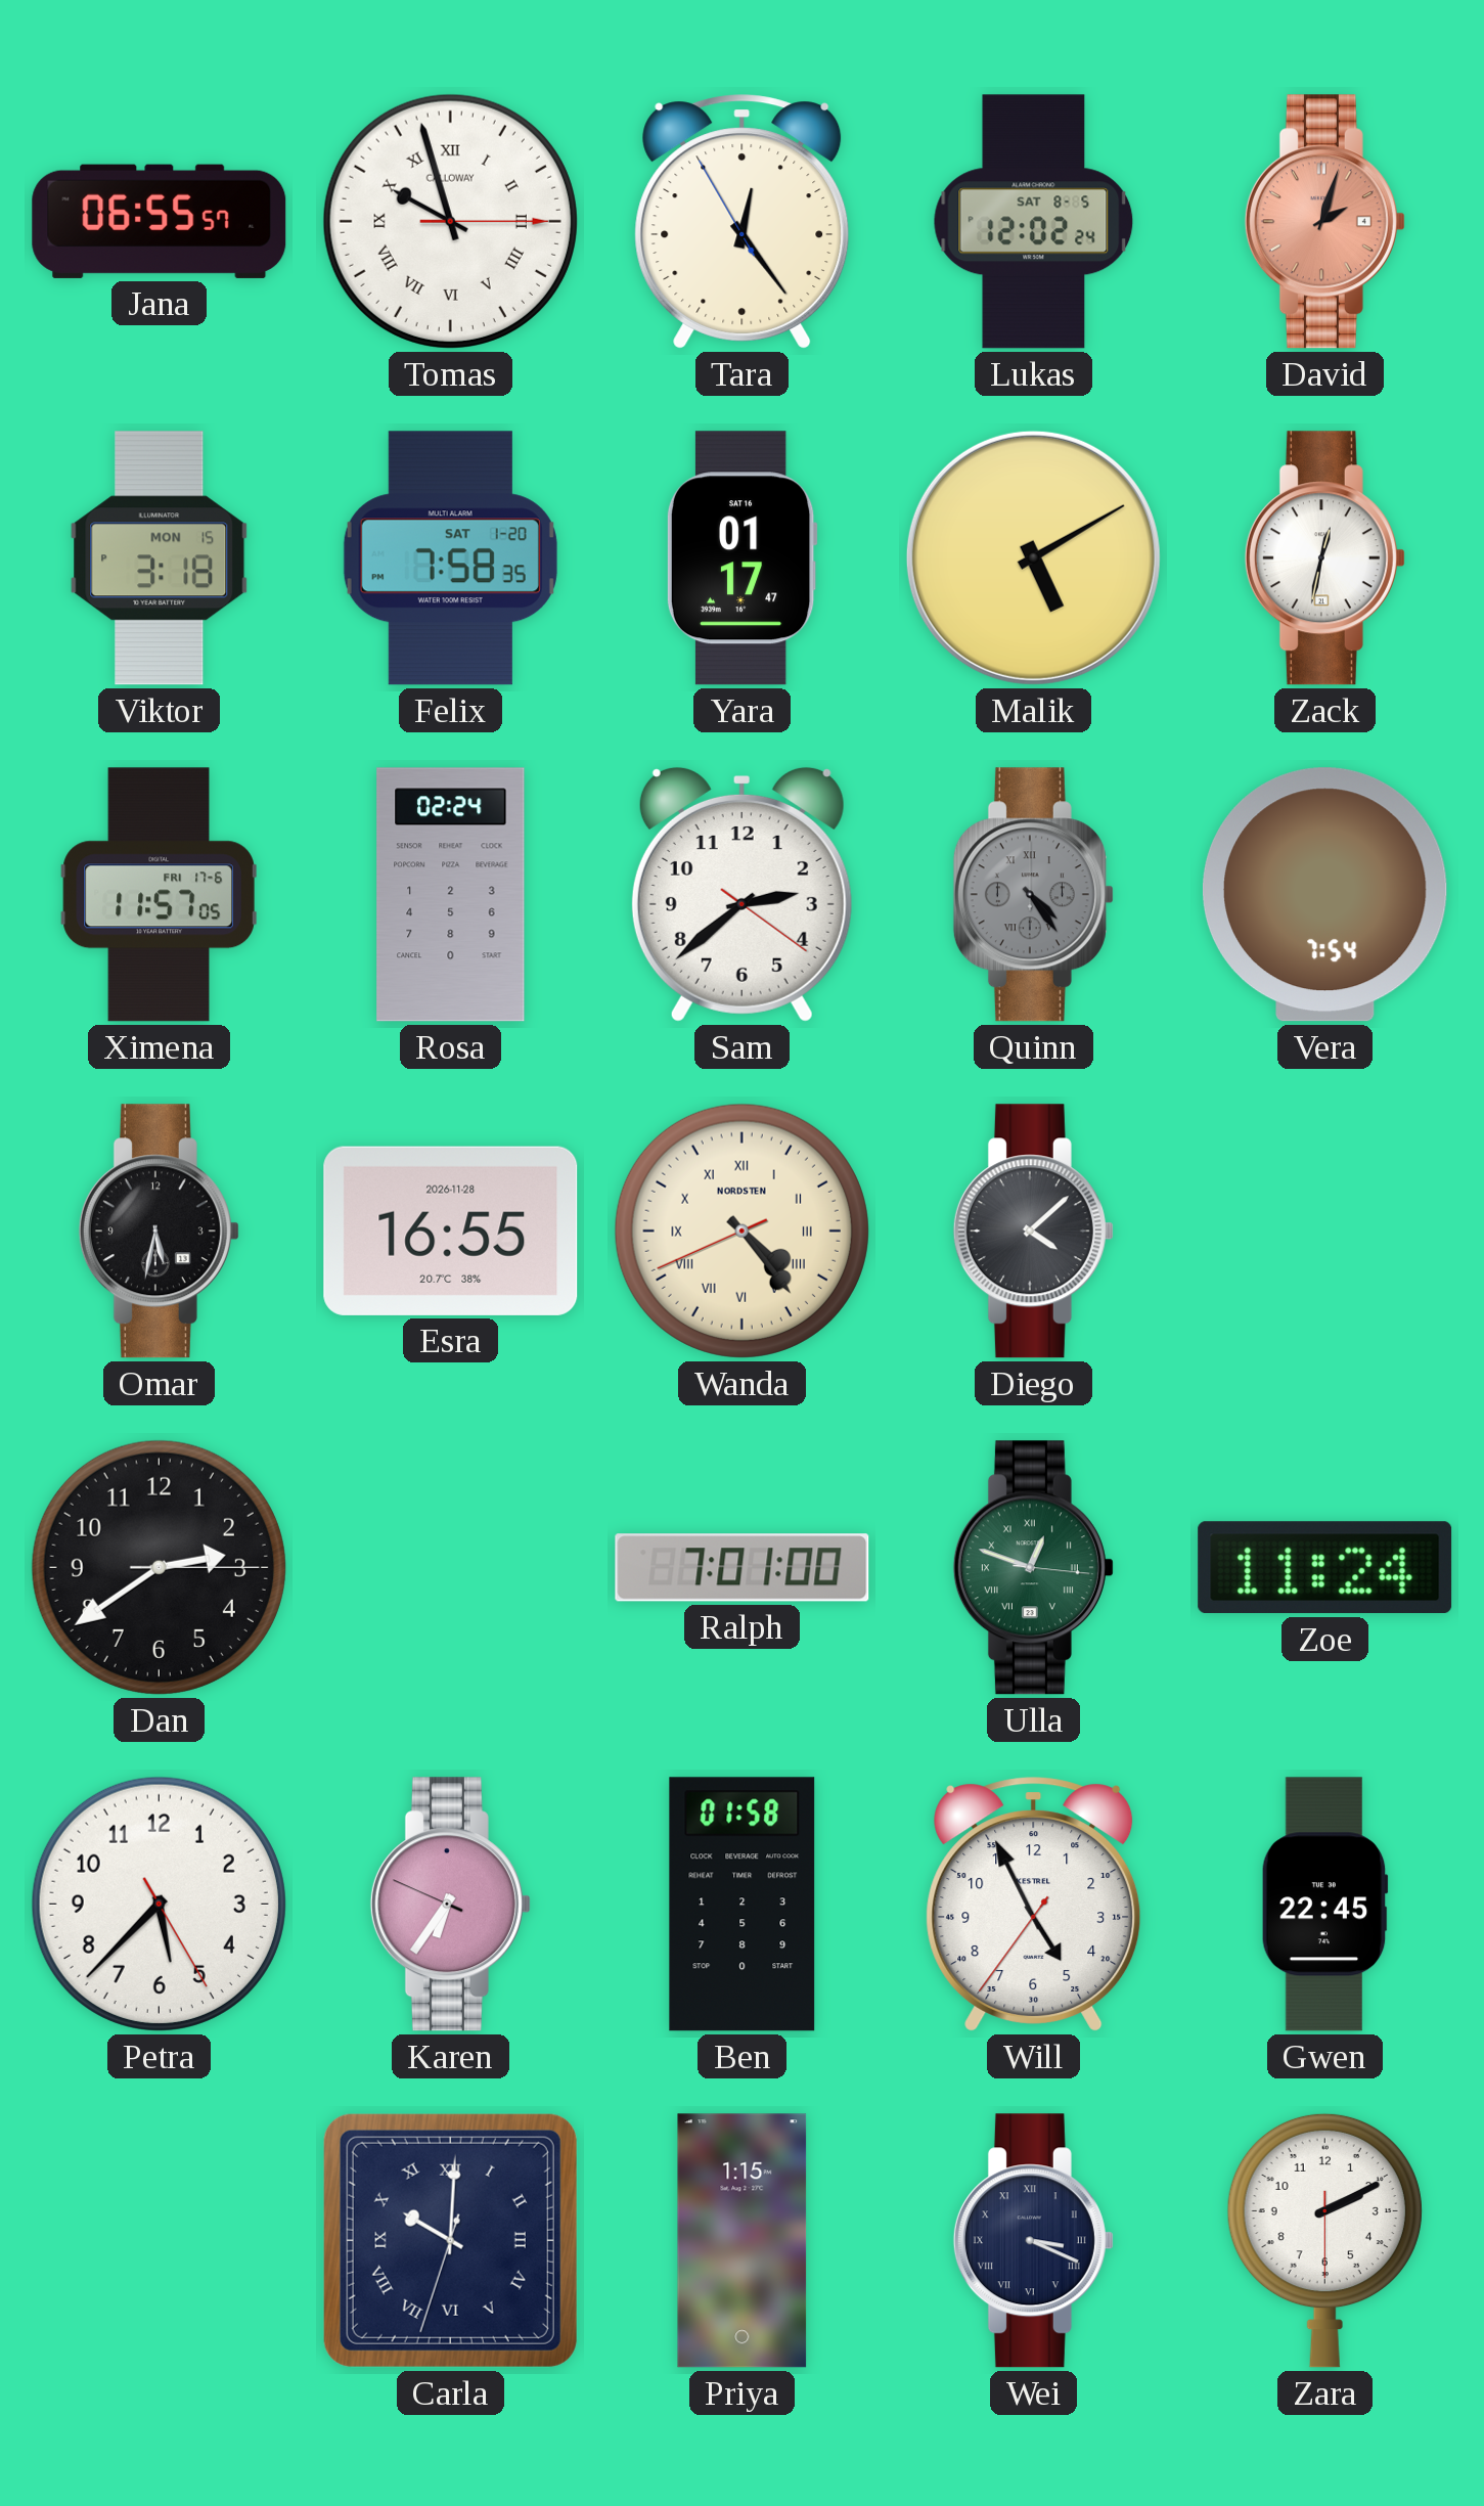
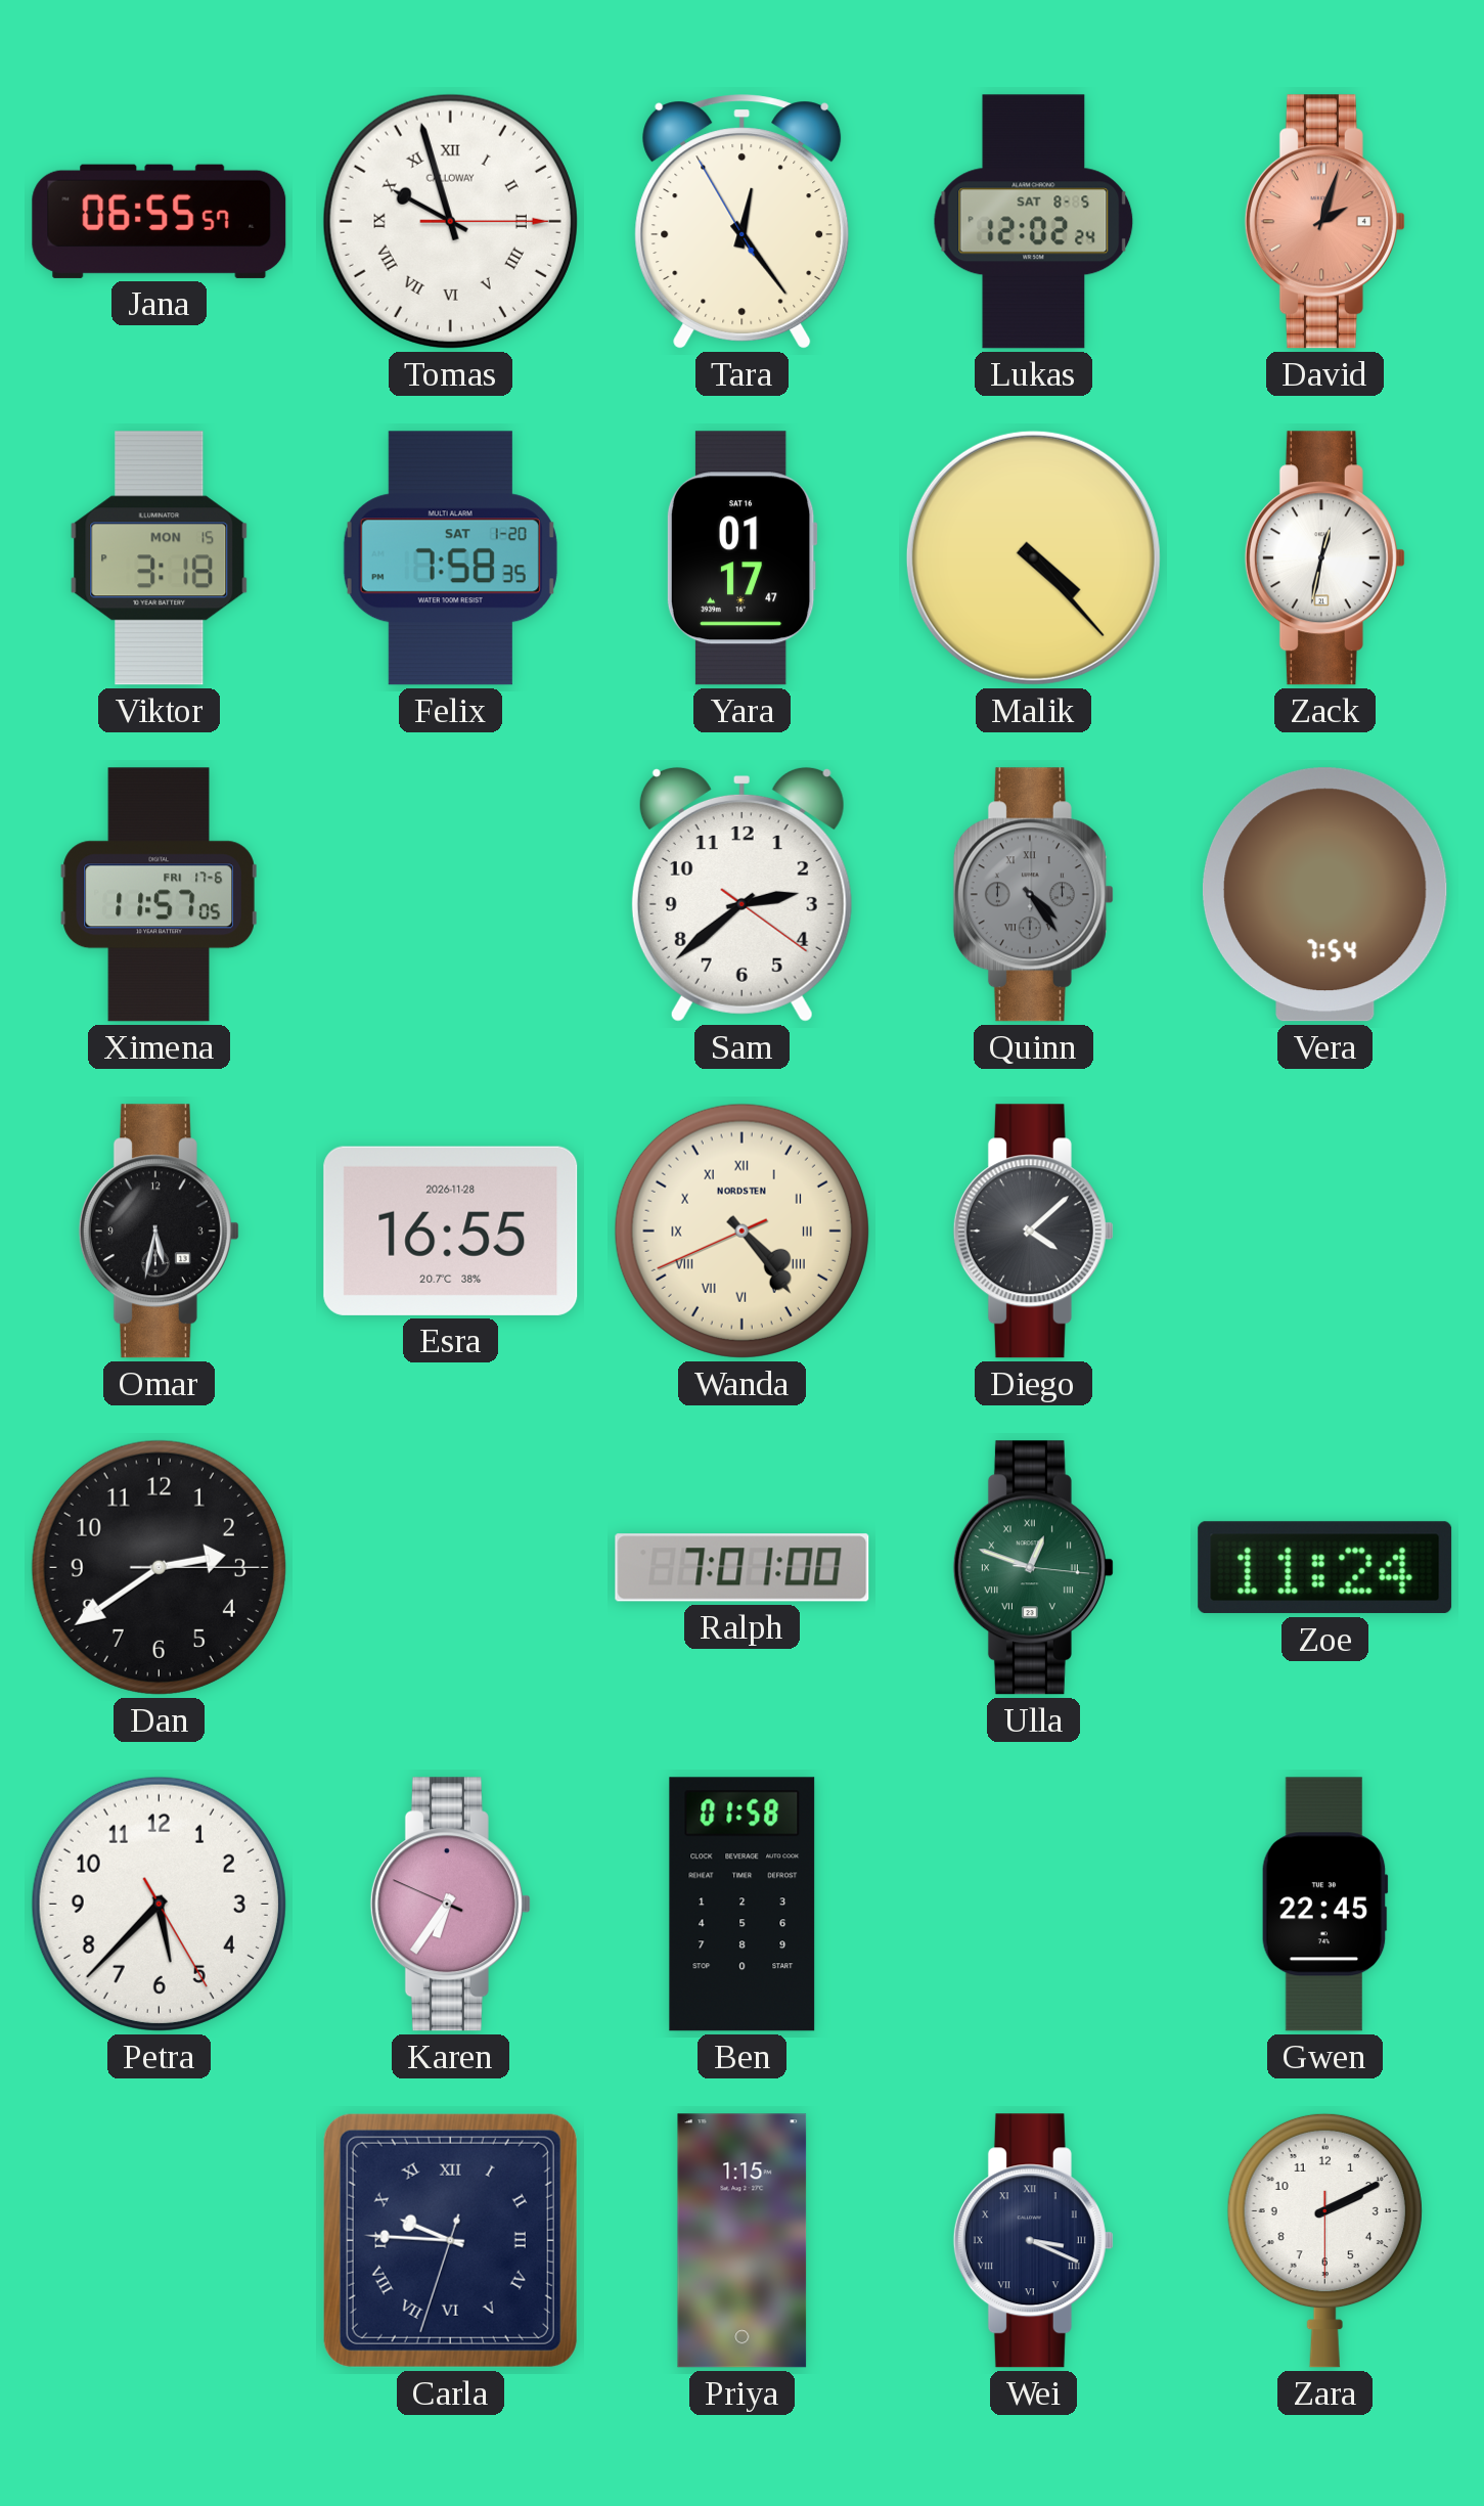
Malik: 5:10 -> 4:23 (1033, 557)
Rosa: 02:24 -> none (451, 895)
Will: 4:55 -> none (1034, 1905)
Carla: 10:00 -> 9:45 (450, 2240)
